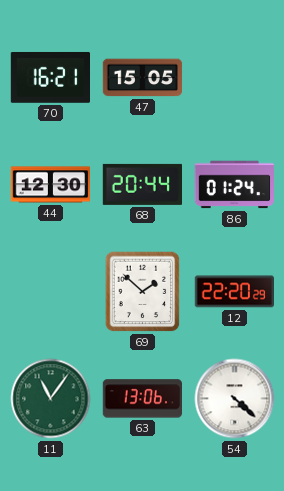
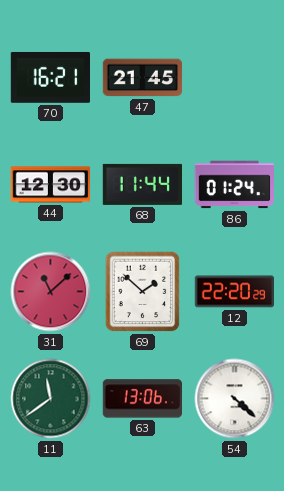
47: 15:05 -> 21:45 (143, 78)
68: 20:44 -> 11:44 (142, 184)
31: none -> 11:08 (51, 292)
11: 11:06 -> 11:39 (51, 399)
